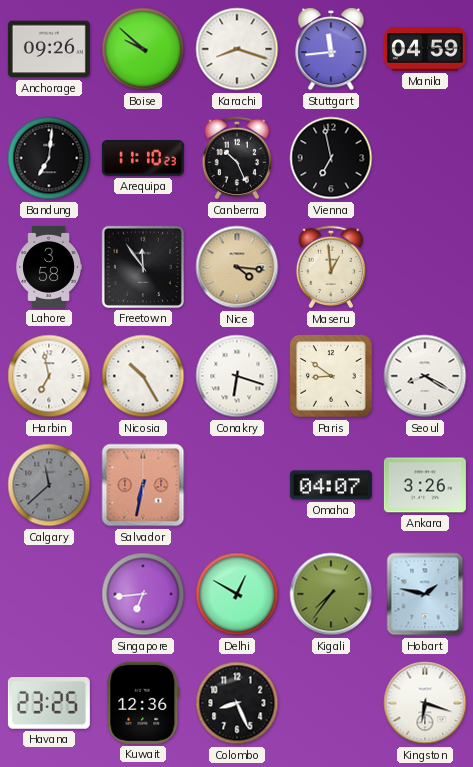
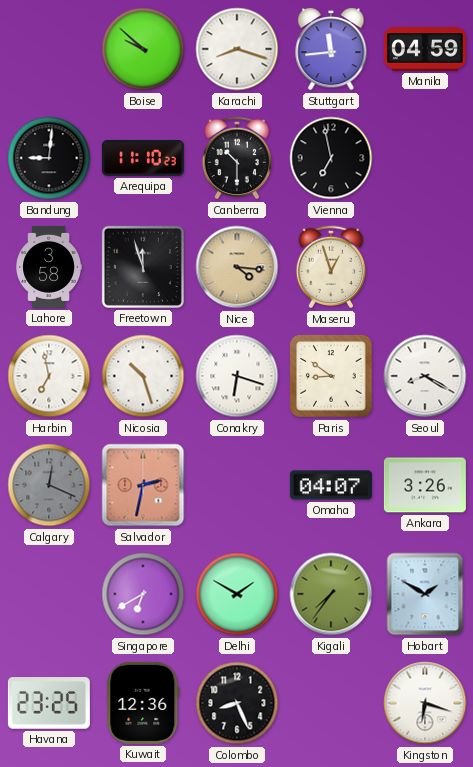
Anchorage: 09:26 -> none (49, 49)
Bandung: 7:01 -> 9:01 (49, 158)
Canberra: 10:26 -> 10:30 (237, 158)
Freetown: 11:54 -> 11:57 (143, 267)
Maseru: 12:59 -> 12:57 (331, 267)
Nicosia: 10:25 -> 10:27 (143, 376)
Calgary: 11:38 -> 12:19 (49, 485)
Salvador: 6:32 -> 2:32 (143, 485)
Singapore: 6:44 -> 6:40 (143, 594)
Delhi: 12:50 -> 1:50 (237, 594)
Hobart: 1:47 -> 1:50 (425, 594)
